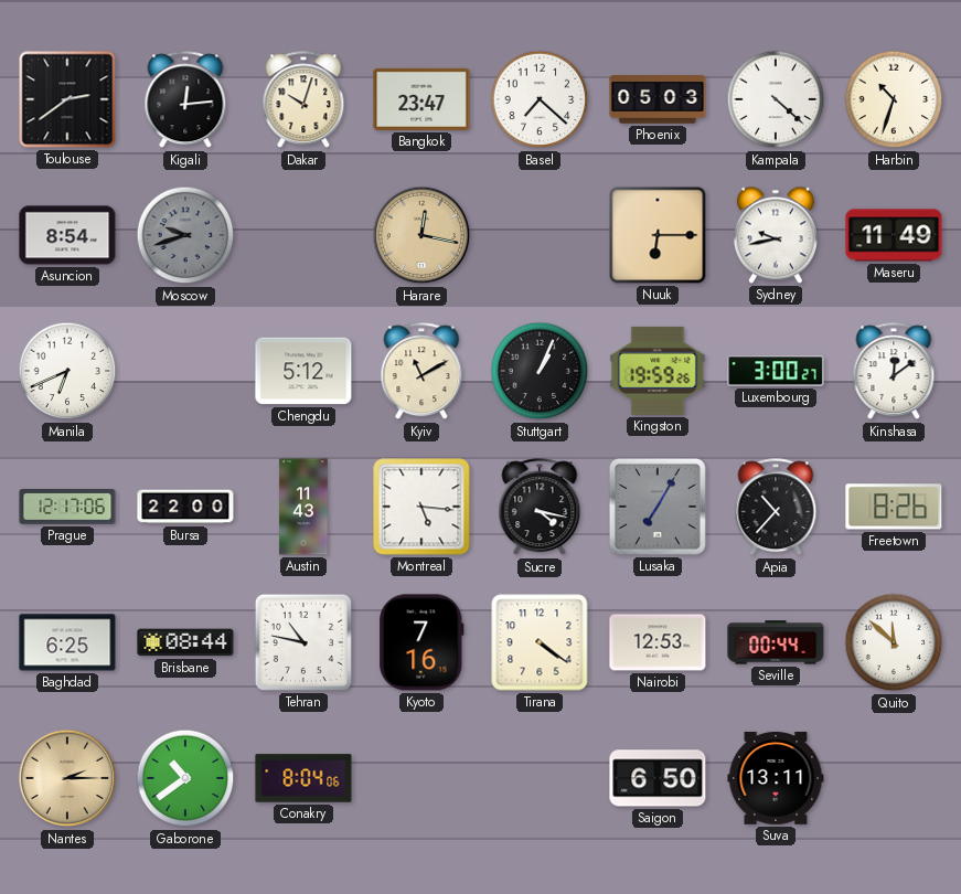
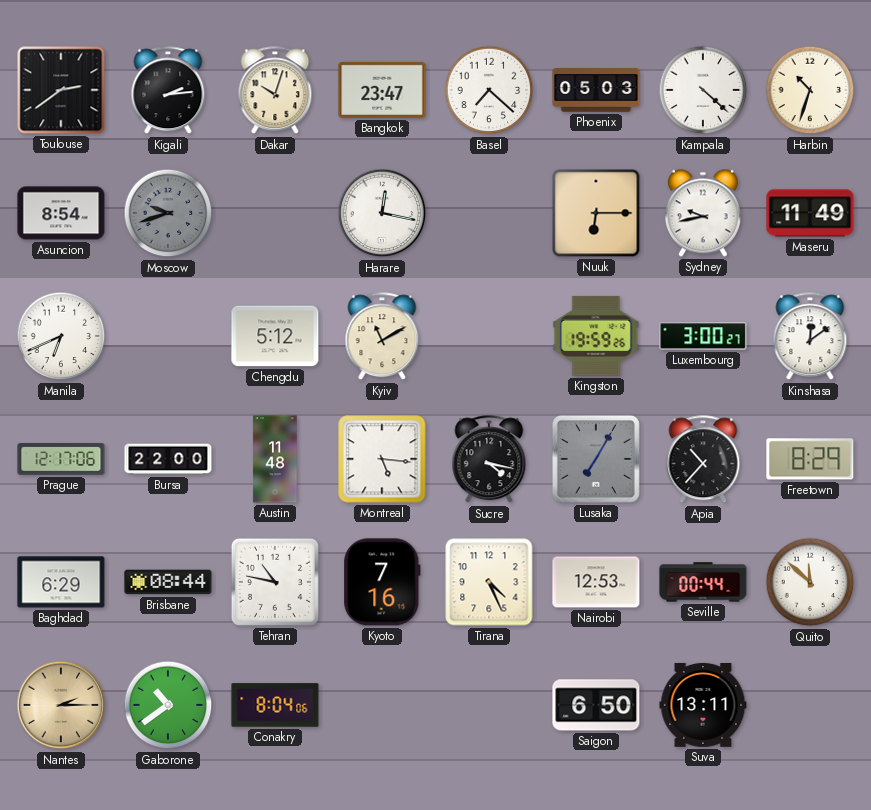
Kigali: 12:14 -> 2:14 (168, 91)
Harare dial: champagne -> white (382, 213)
Stuttgart: 1:04 -> none (540, 371)
Austin: 11:43 -> 11:48 (275, 459)
Freetown: 8:26 -> 8:29 (810, 459)
Baghdad: 6:25 -> 6:29 (61, 582)
Tirana: 4:21 -> 4:26 (489, 582)
